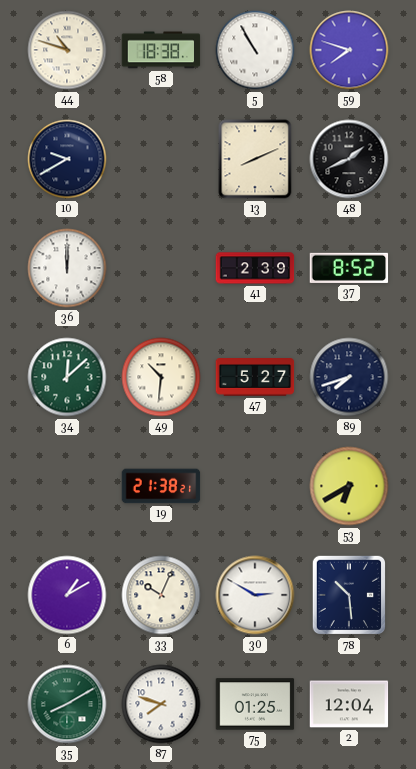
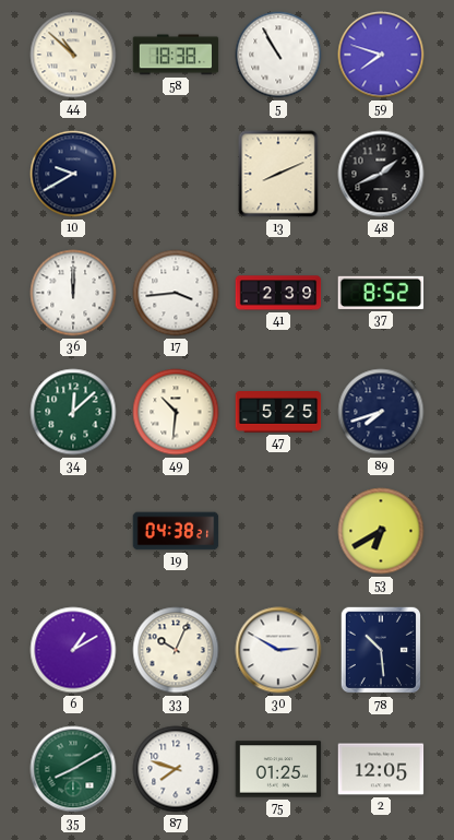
44: 10:48 -> 10:52 (73, 55)
17: none -> 3:44 (176, 293)
47: 5:27 -> 5:25 (278, 413)
19: 21:38 -> 04:38 (176, 531)
2: 12:04 -> 12:05 (381, 769)
